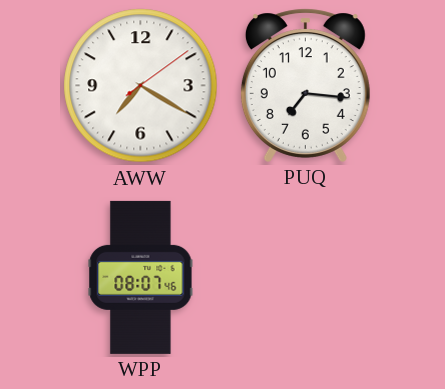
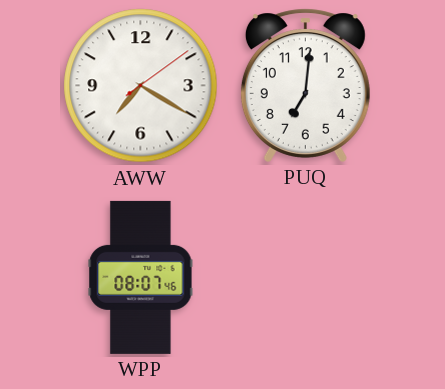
PUQ: 7:16 -> 7:01 (305, 85)
